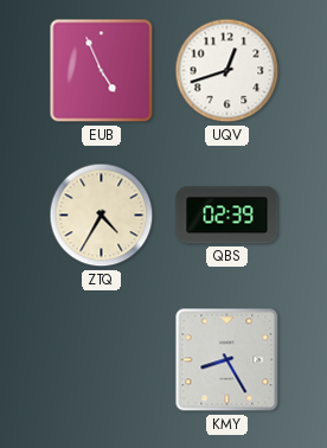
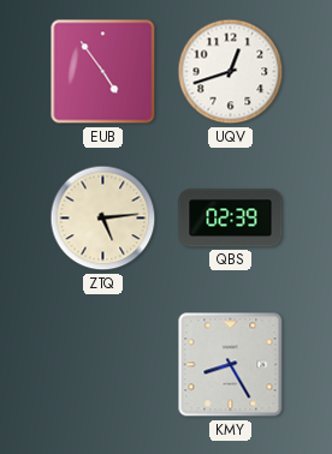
EUB: 4:56 -> 4:54 (103, 72)
ZTQ: 4:35 -> 5:14 (103, 219)
